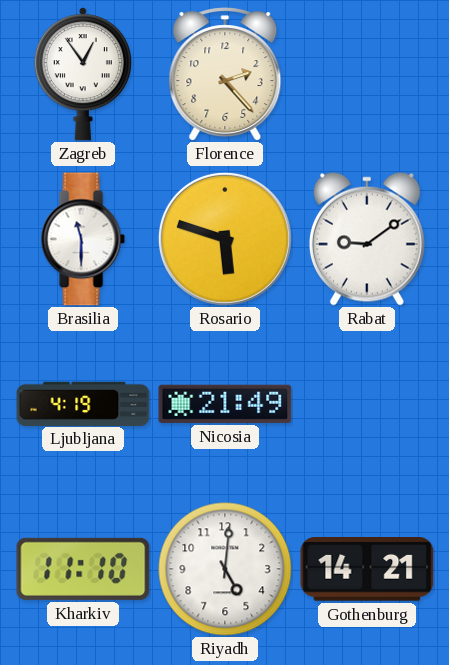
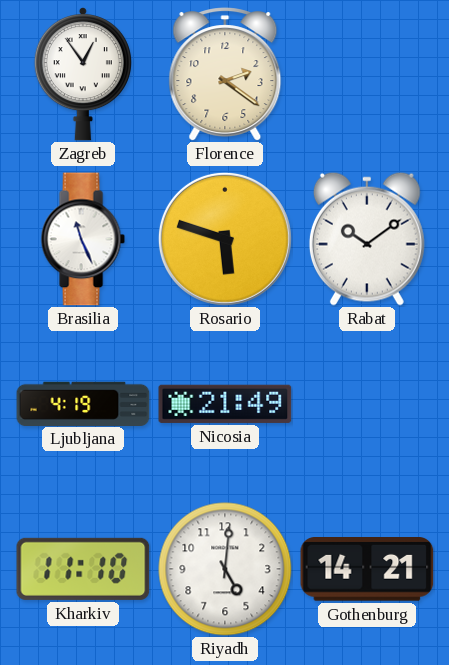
Florence: 2:23 -> 2:21 (225, 74)
Brasilia: 11:30 -> 11:26 (83, 239)
Rabat: 9:09 -> 10:09 (367, 239)
